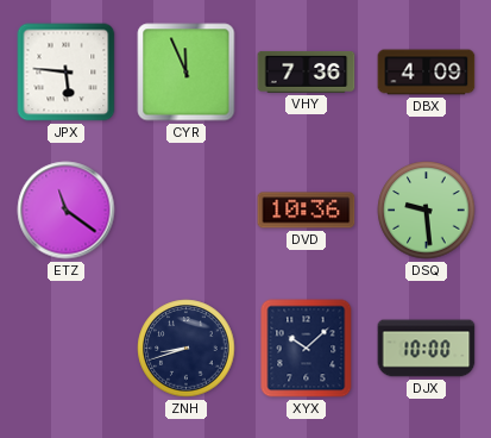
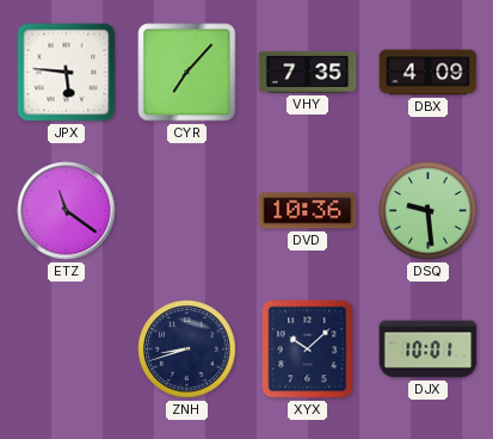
CYR: 11:56 -> 7:07 (187, 73)
VHY: 7:36 -> 7:35 (308, 72)
DJX: 10:00 -> 10:01 (429, 350)
